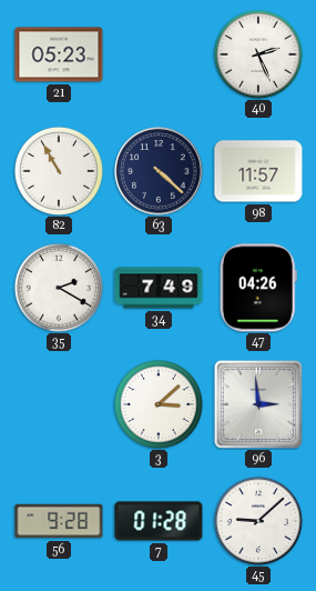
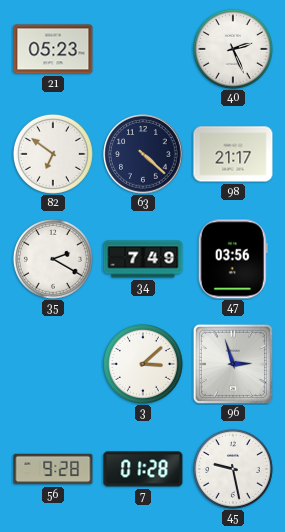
82: 10:55 -> 6:51 (53, 154)
98: 11:57 -> 21:17 (233, 154)
47: 04:26 -> 03:56 (233, 259)
96: 2:59 -> 2:57 (233, 364)
45: 9:08 -> 9:28 (233, 469)
